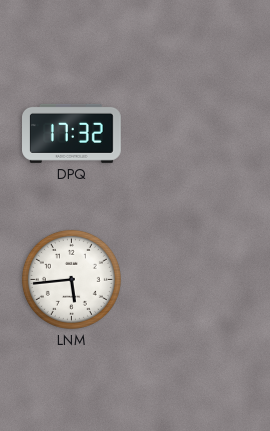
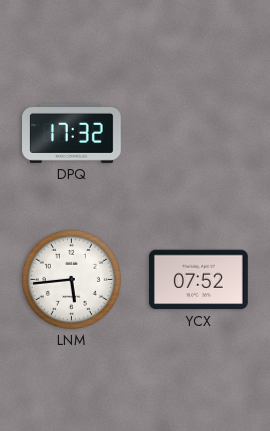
YCX: none -> 07:52 (199, 280)
